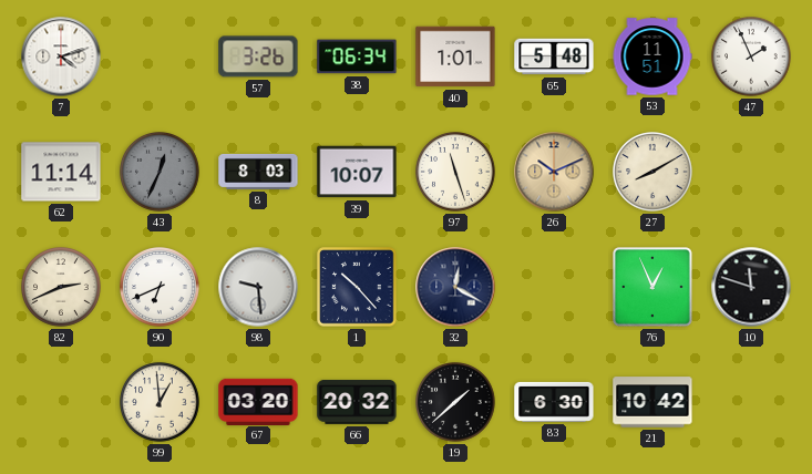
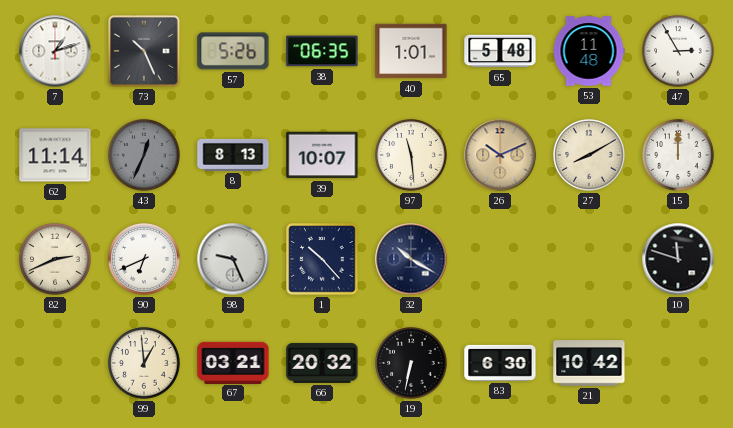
7: 4:12 -> 1:12 (55, 51)
73: none -> 10:26 (144, 52)
57: 3:26 -> 5:26 (233, 51)
38: 06:34 -> 06:35 (322, 51)
53: 11:51 -> 11:48 (589, 51)
47: 1:56 -> 2:55 (678, 51)
8: 8:03 -> 8:13 (233, 155)
97: 11:27 -> 11:29 (411, 155)
15: none -> 12:00 (678, 155)
98: 9:29 -> 9:26 (233, 259)
32: 12:20 -> 10:20 (411, 259)
76: 12:56 -> none (652, 288)
67: 03:20 -> 03:21 (233, 362)
19: 1:38 -> 6:32 (411, 363)
